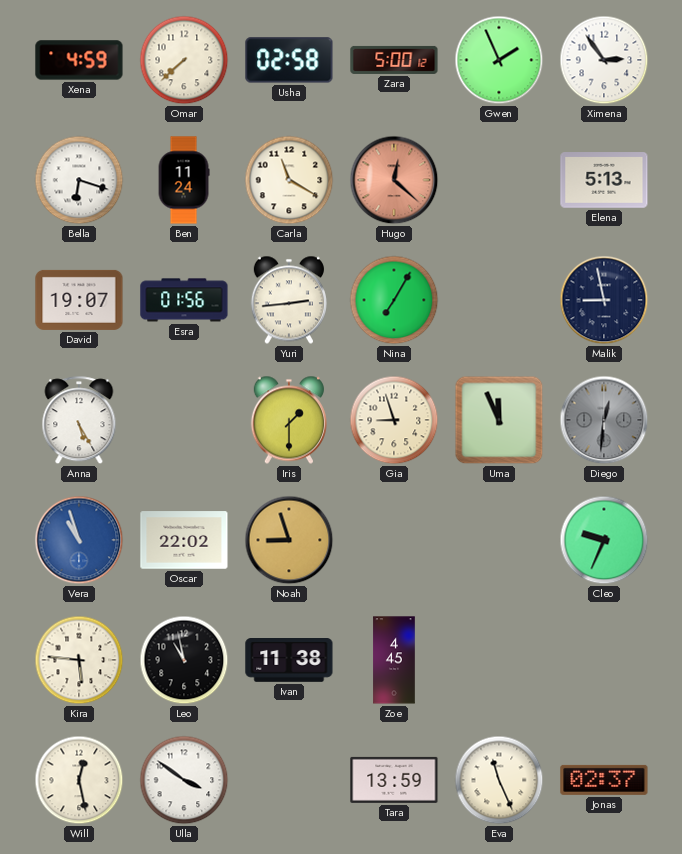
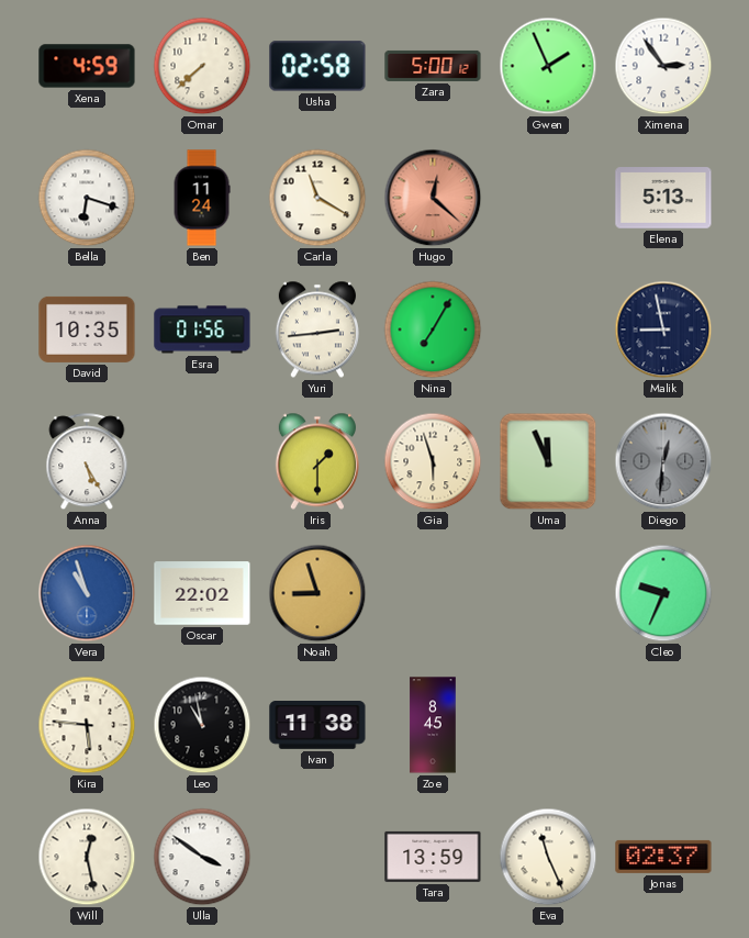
David: 19:07 -> 10:35 (87, 330)
Gia: 8:57 -> 5:57 (433, 461)
Zoe: 4:45 -> 8:45 (433, 725)
